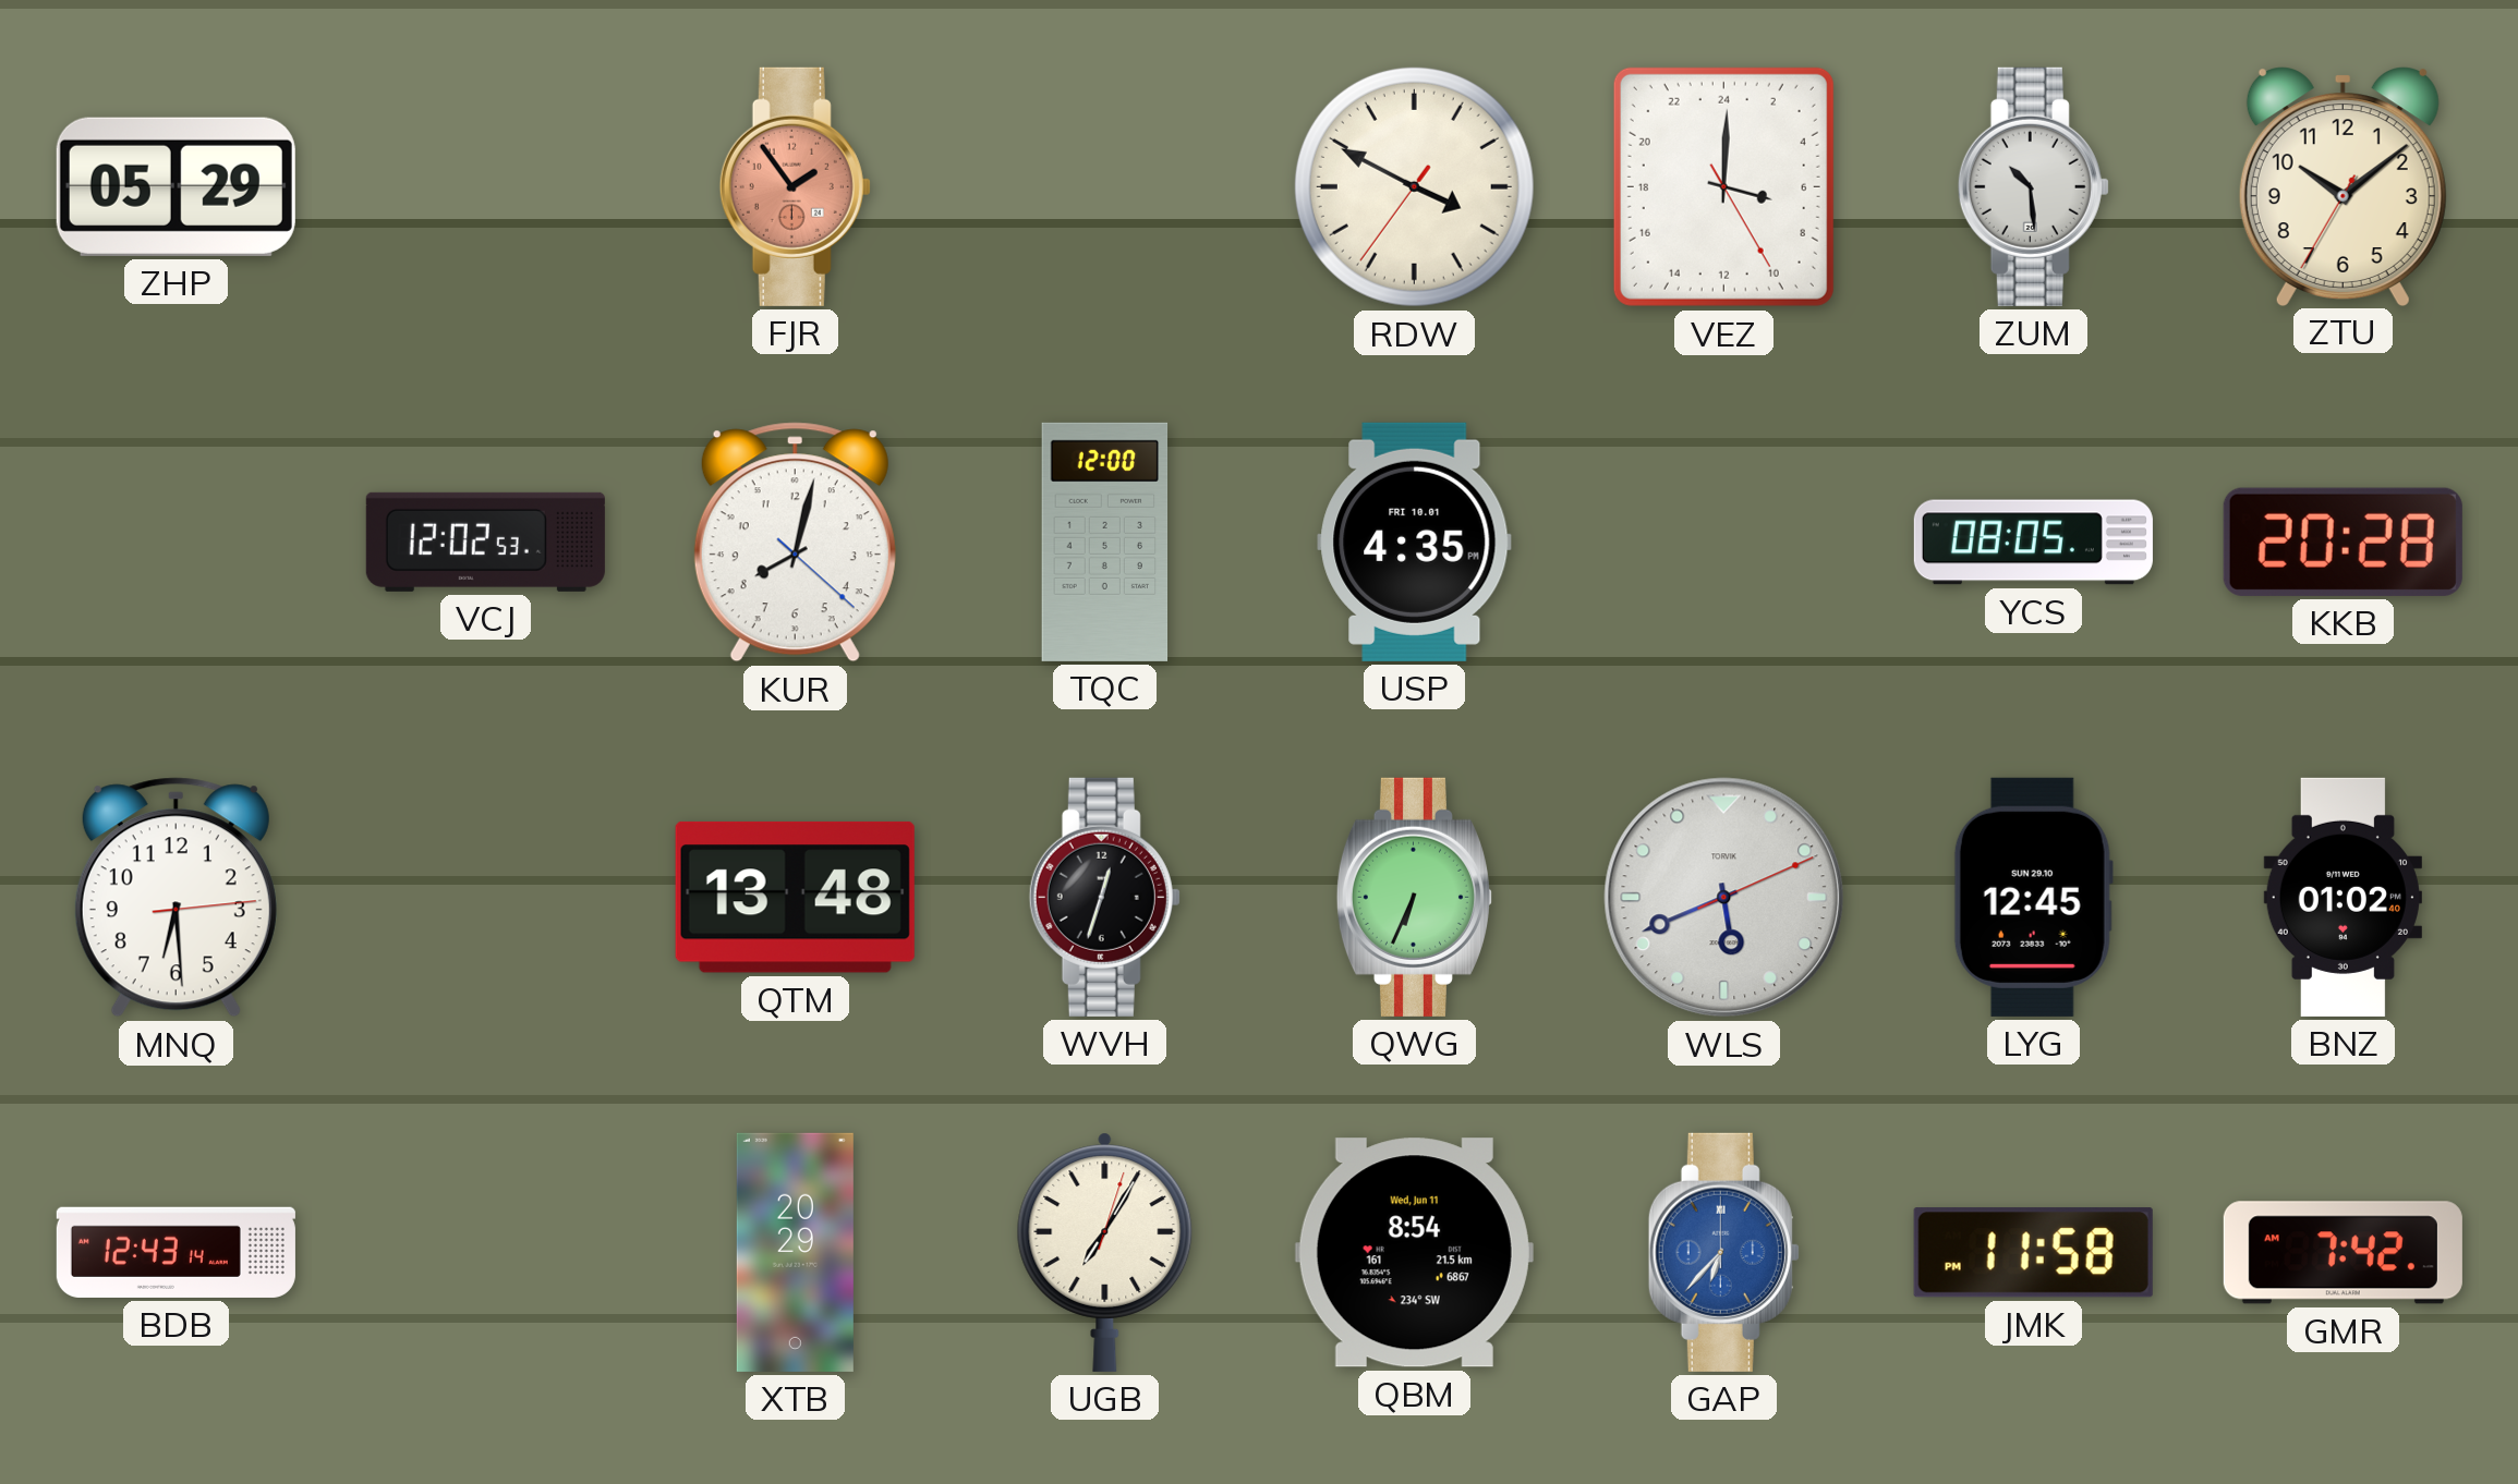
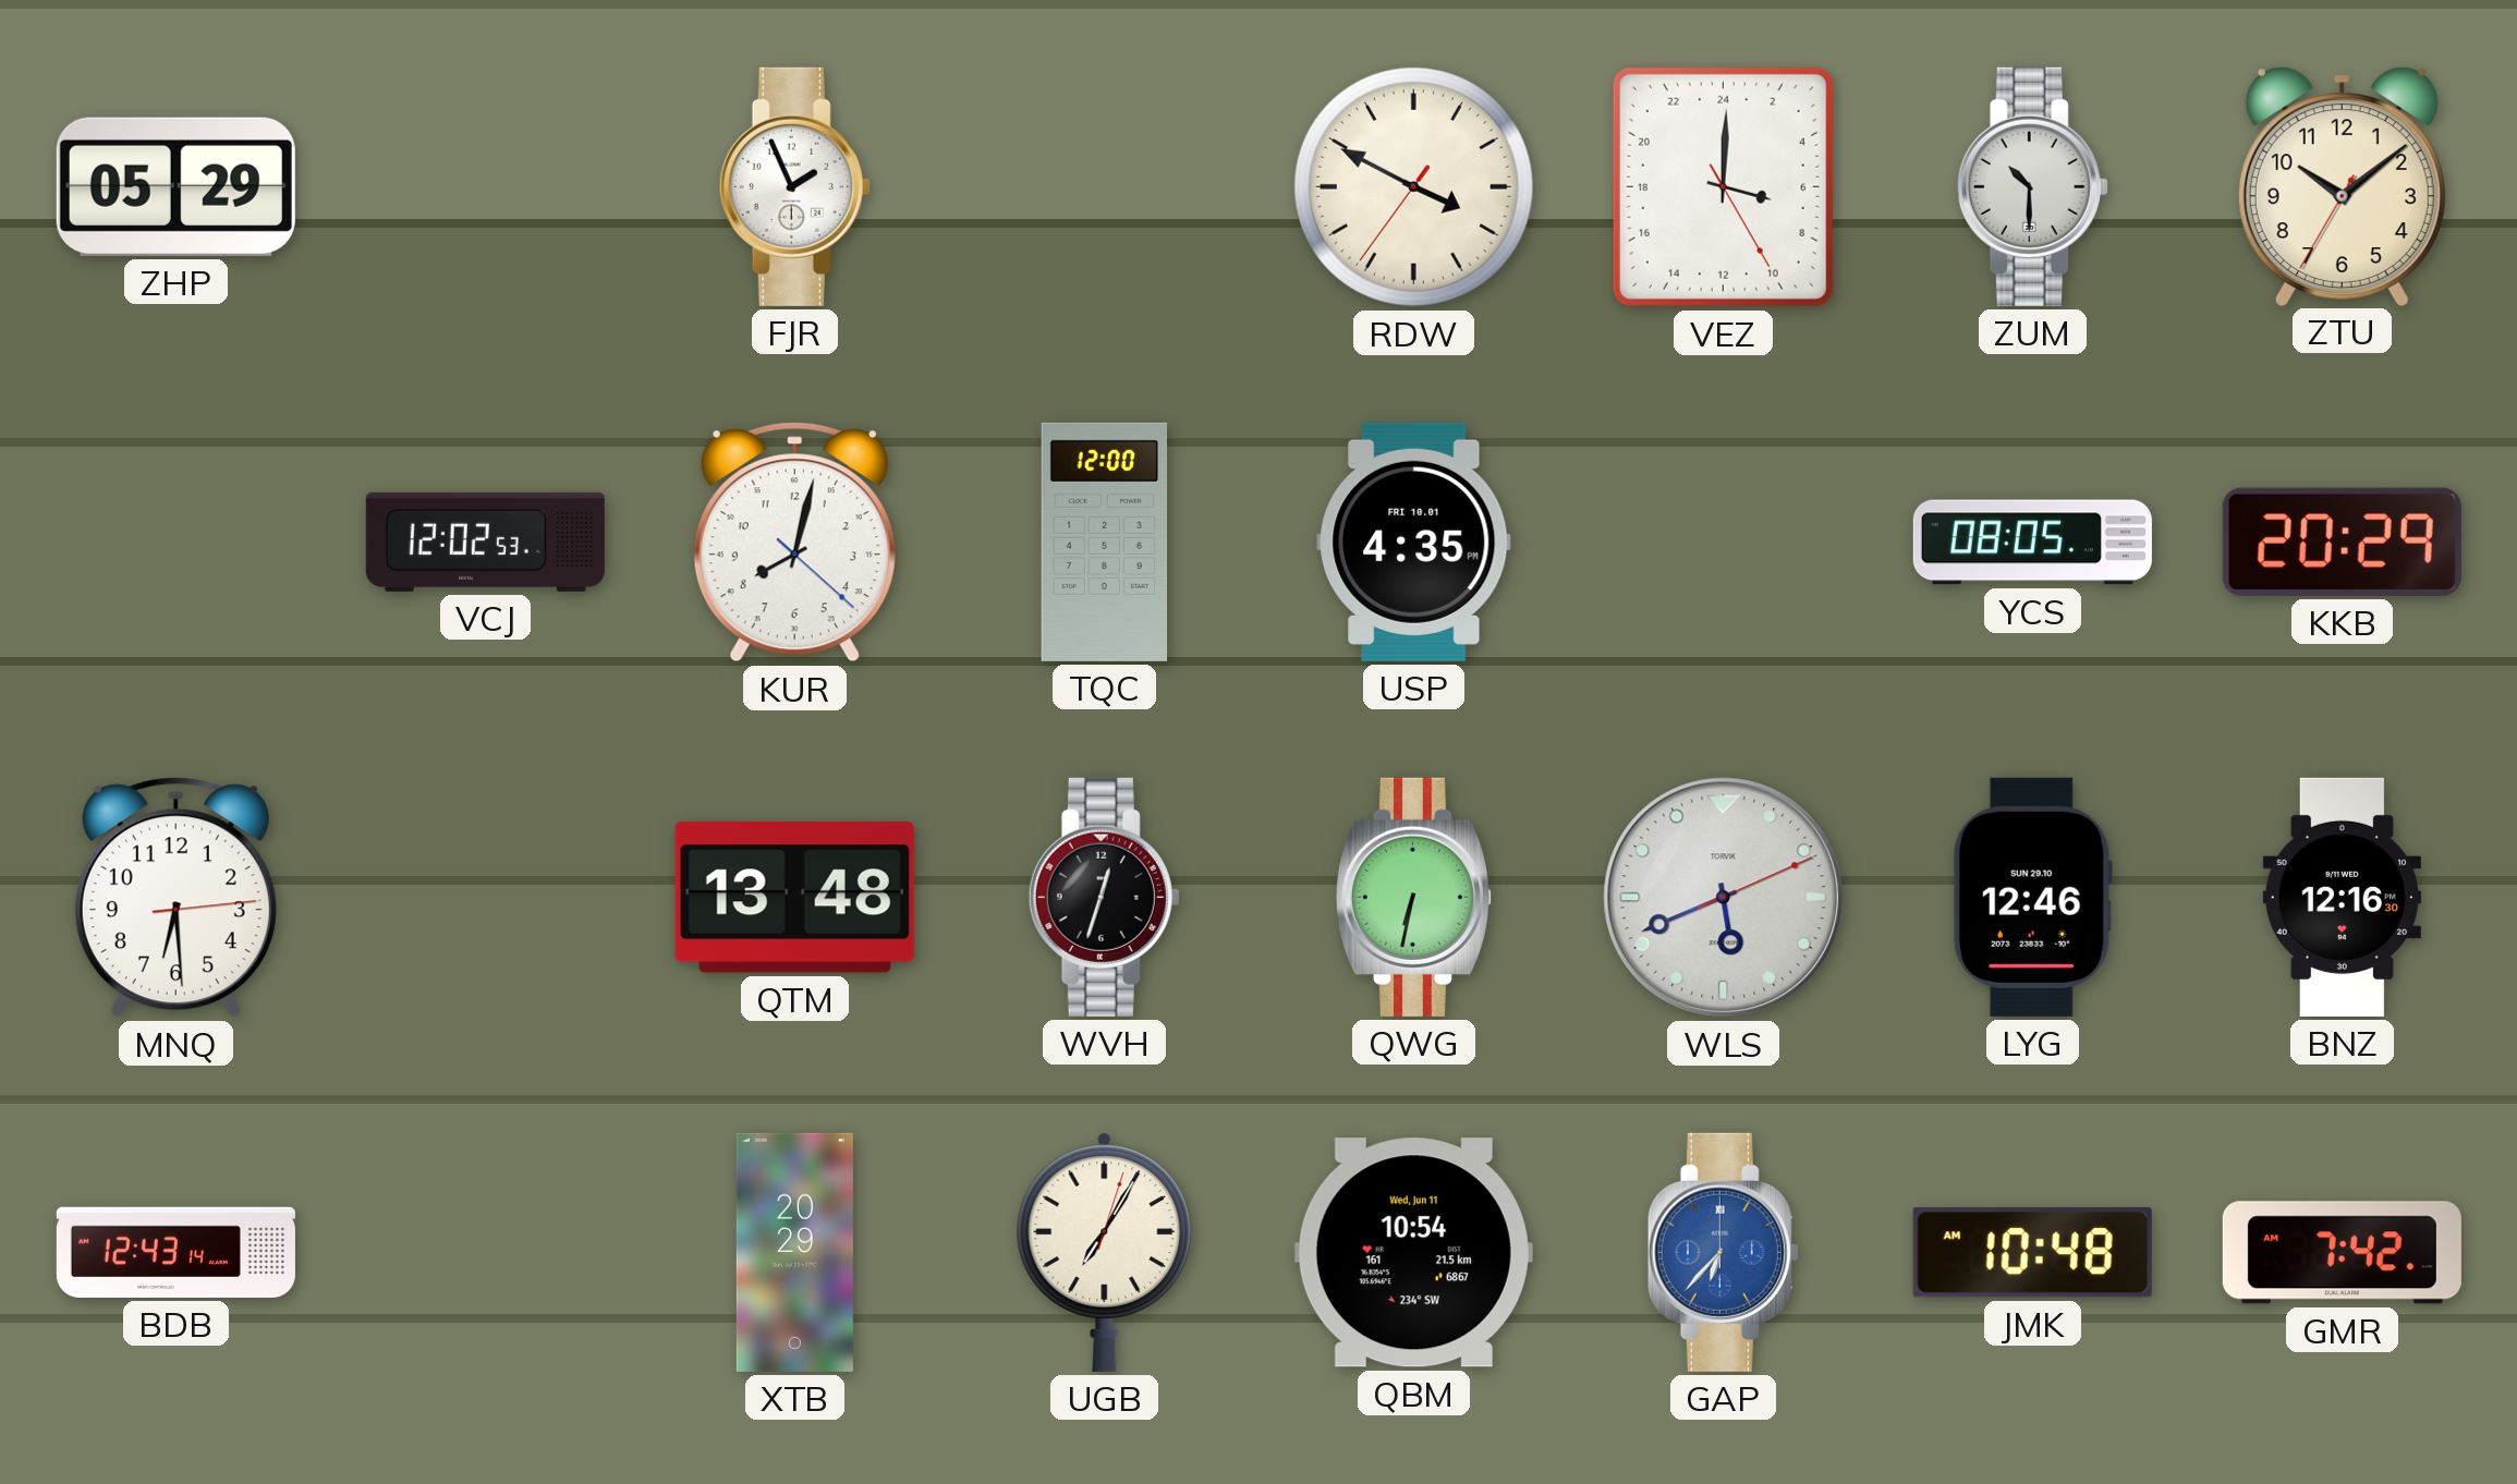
FJR: 1:54 -> 1:56 (794, 186)
FJR dial: salmon -> white (794, 186)
ZUM: 10:29 -> 10:30 (2032, 186)
KKB: 20:28 -> 20:29 (2342, 542)
QWG: 6:34 -> 6:32 (1413, 897)
LYG: 12:45 -> 12:46 (2032, 897)
BNZ: 01:02 -> 12:16 (2342, 897)
QBM: 8:54 -> 10:54 (1413, 1253)
JMK: 11:58 -> 10:48 (2032, 1253)
